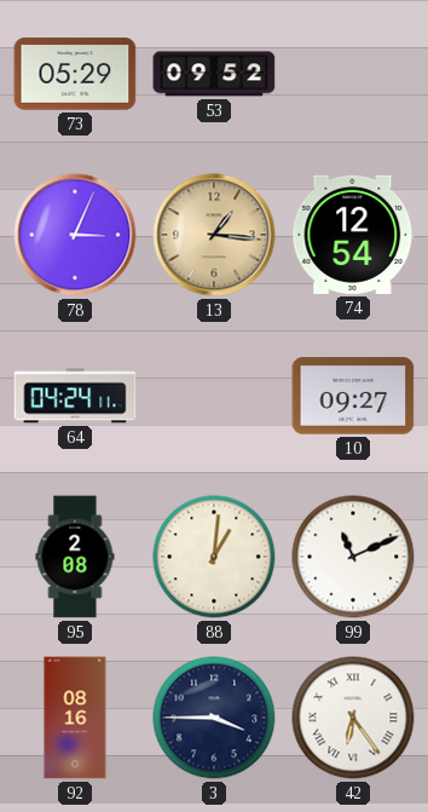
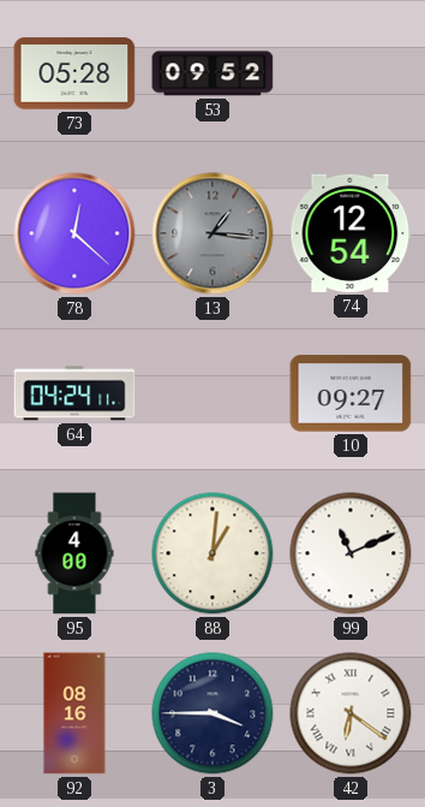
73: 05:29 -> 05:28 (74, 73)
78: 3:04 -> 12:22 (74, 233)
13 dial: champagne -> grey (212, 233)
95: 2:08 -> 4:00 (74, 553)
42: 6:24 -> 6:21 (351, 713)
